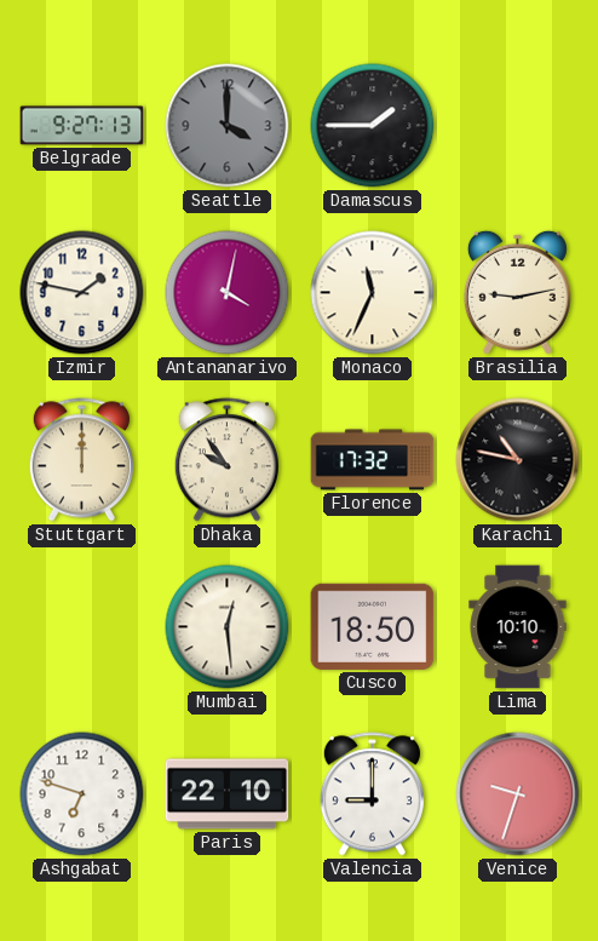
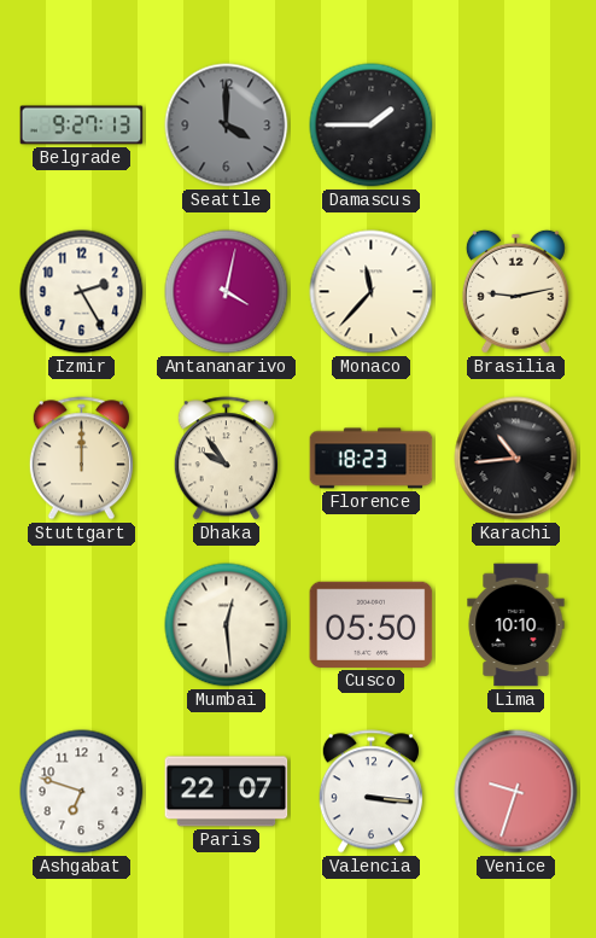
Izmir: 1:47 -> 2:25 (82, 292)
Monaco: 11:34 -> 11:37 (372, 292)
Florence: 17:32 -> 18:23 (372, 459)
Karachi: 10:47 -> 10:44 (516, 459)
Cusco: 18:50 -> 05:50 (372, 624)
Paris: 22:10 -> 22:07 (227, 792)
Valencia: 9:00 -> 3:16 (370, 792)
